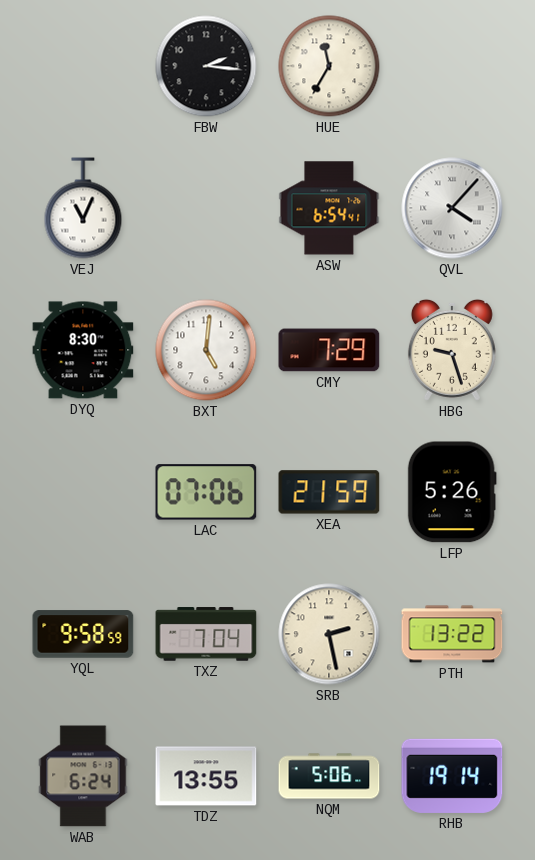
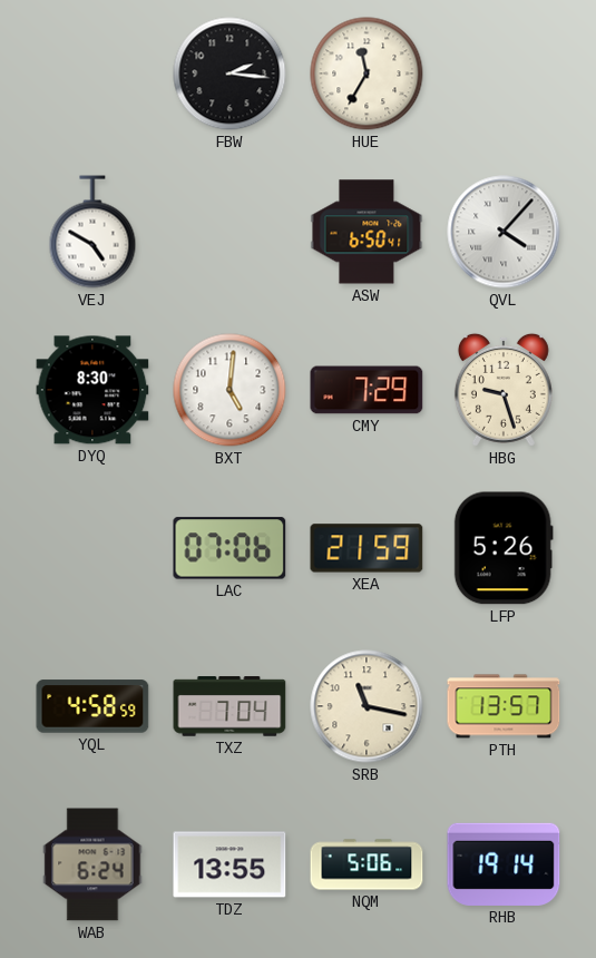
VEJ: 11:04 -> 4:50 (92, 232)
ASW: 6:54 -> 6:50 (367, 232)
YQL: 9:58 -> 4:58 (92, 706)
SRB: 2:28 -> 11:17 (367, 706)
PTH: 13:22 -> 13:57 (504, 706)
